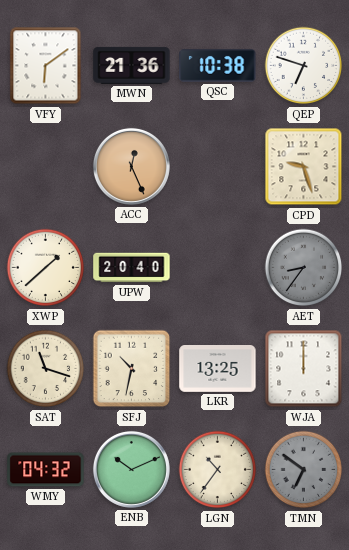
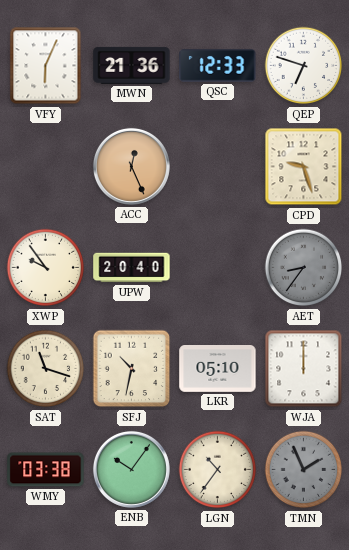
VFY: 6:09 -> 6:04 (46, 66)
QSC: 10:38 -> 12:33 (218, 66)
XWP: 1:38 -> 9:54 (46, 268)
LKR: 13:25 -> 05:10 (218, 369)
WMY: 04:32 -> 03:38 (46, 470)
ENB: 10:11 -> 10:06 (131, 469)
TMN: 6:51 -> 1:56 (304, 470)
